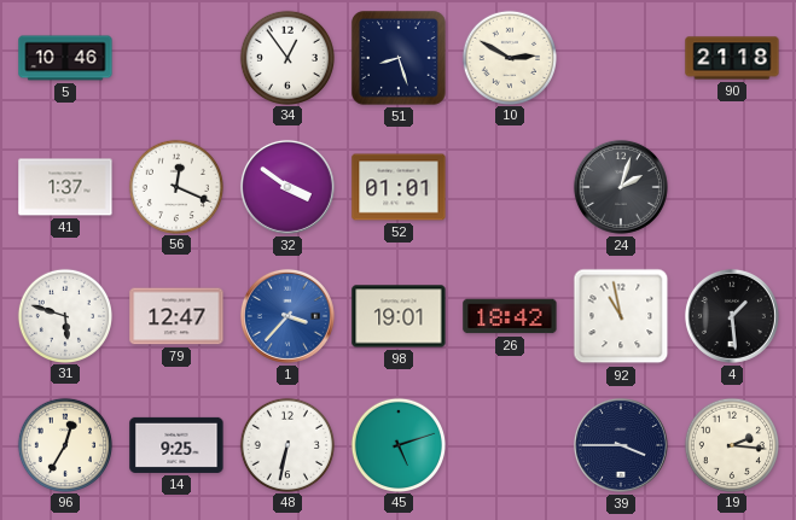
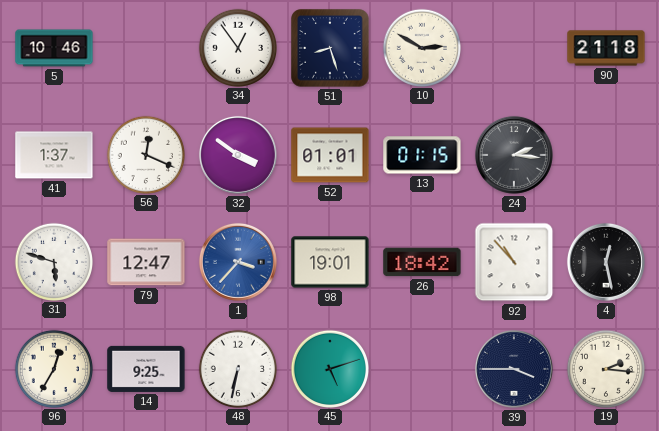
13: none -> 01:15 (422, 155)
24: 2:03 -> 2:16 (514, 155)
92: 10:58 -> 10:53 (514, 262)
4: 1:29 -> 12:28 (606, 262)
